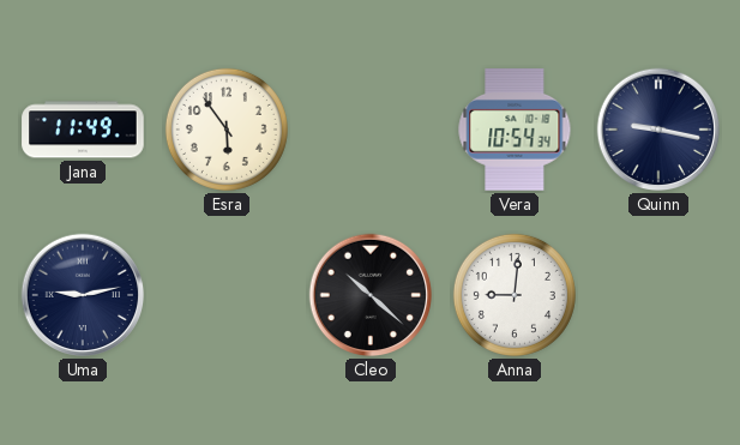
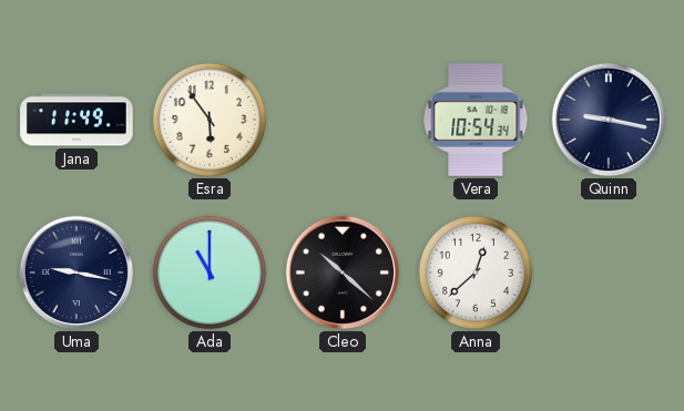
Uma: 9:13 -> 9:17 (76, 273)
Ada: none -> 11:00 (210, 273)
Anna: 9:01 -> 12:38 (476, 273)
